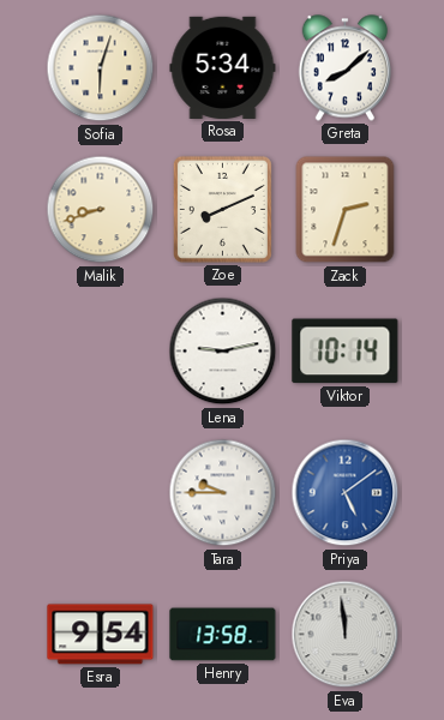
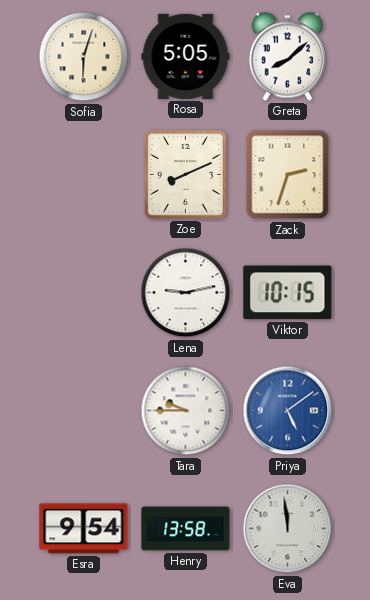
Rosa: 5:34 -> 5:05 (186, 56)
Malik: 8:42 -> none (101, 210)
Viktor: 10:14 -> 10:15 (288, 293)
